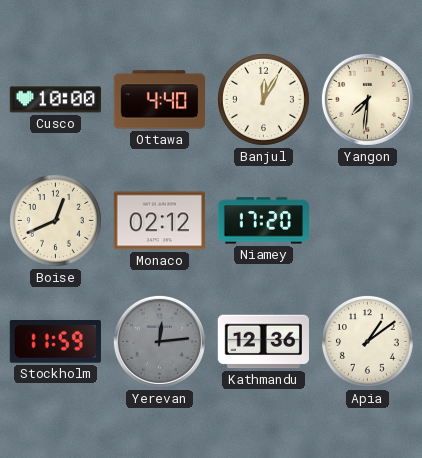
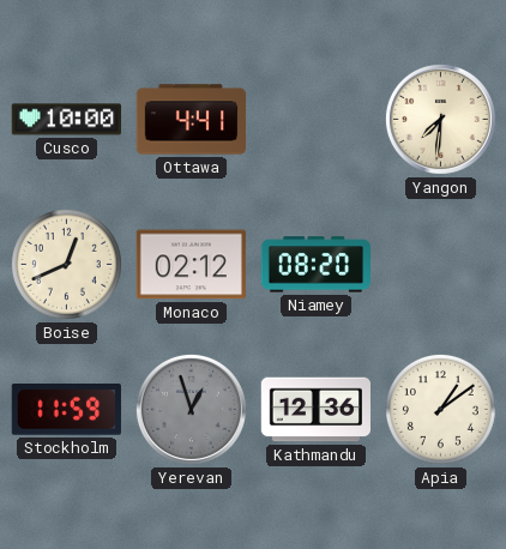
Ottawa: 4:40 -> 4:41 (191, 120)
Banjul: 12:05 -> none (263, 99)
Niamey: 17:20 -> 08:20 (315, 265)
Yerevan: 12:14 -> 12:57 (191, 409)
